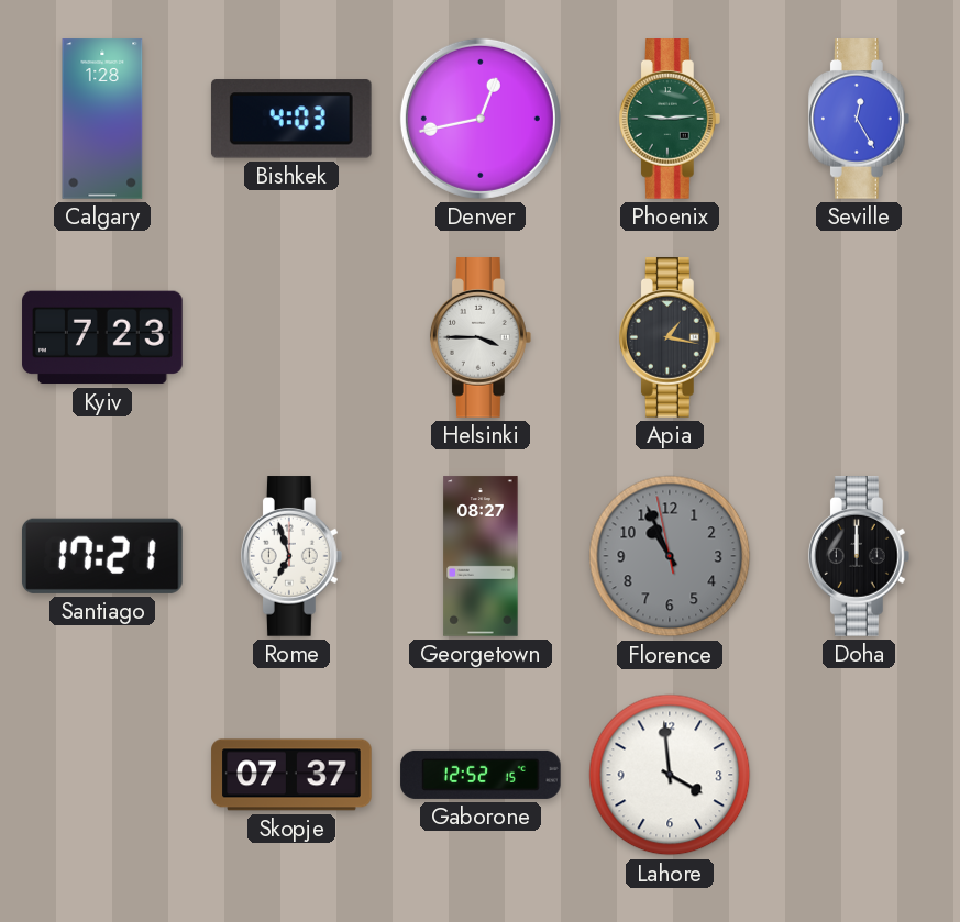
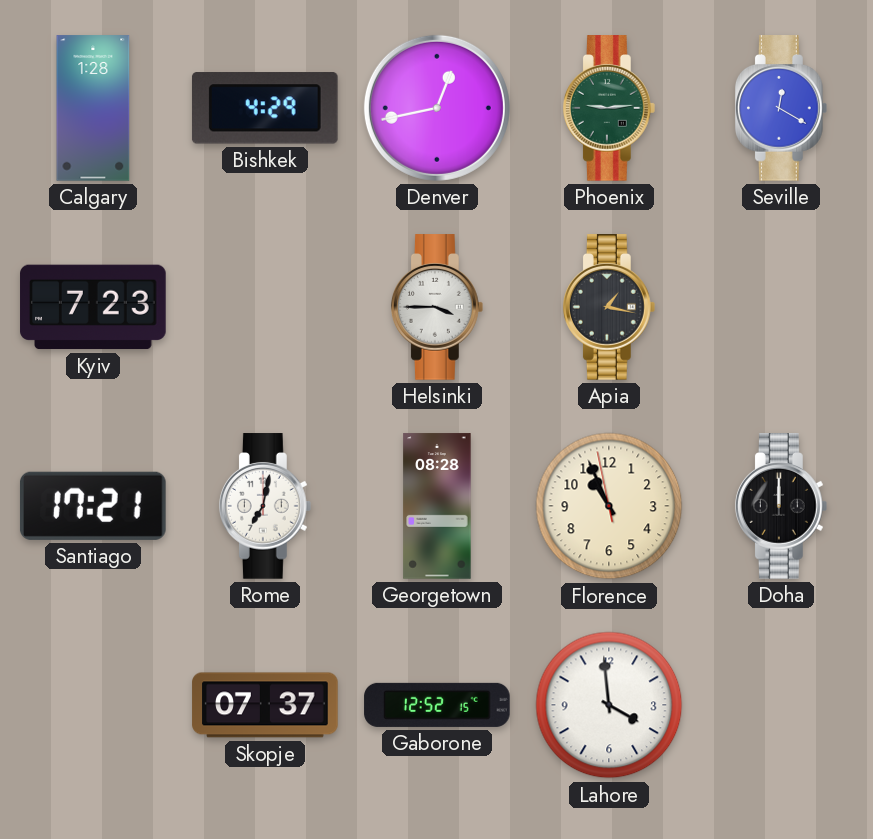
Bishkek: 4:03 -> 4:29 (265, 108)
Seville: 12:25 -> 12:20 (781, 108)
Rome: 6:57 -> 7:02 (265, 506)
Georgetown: 08:27 -> 08:28 (437, 506)
Florence dial: grey -> cream (609, 506)
